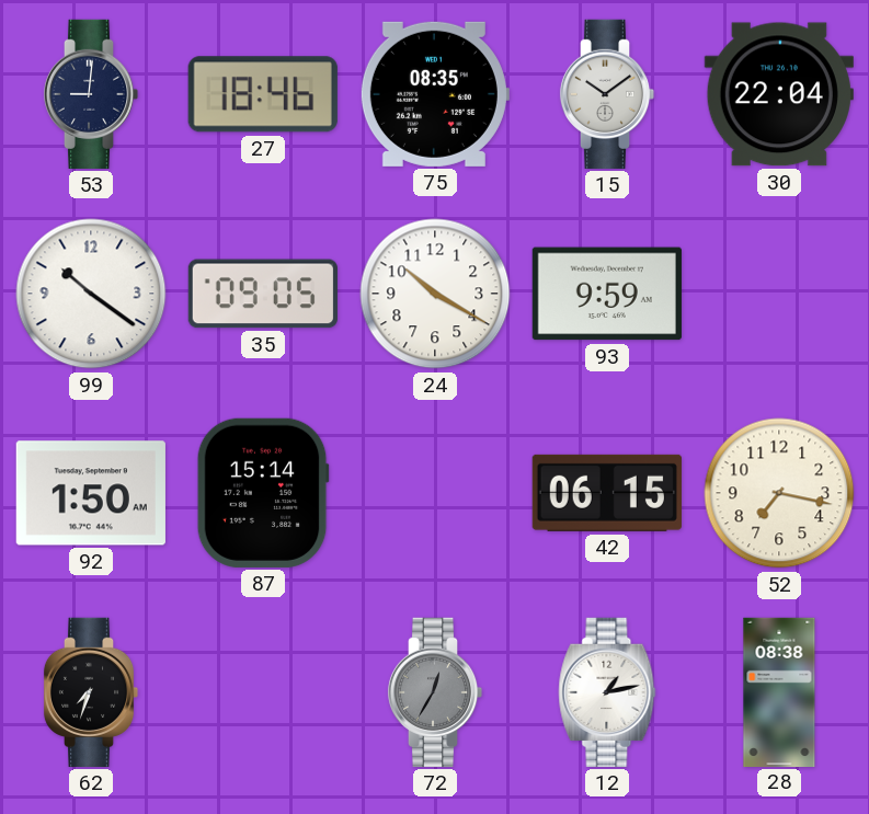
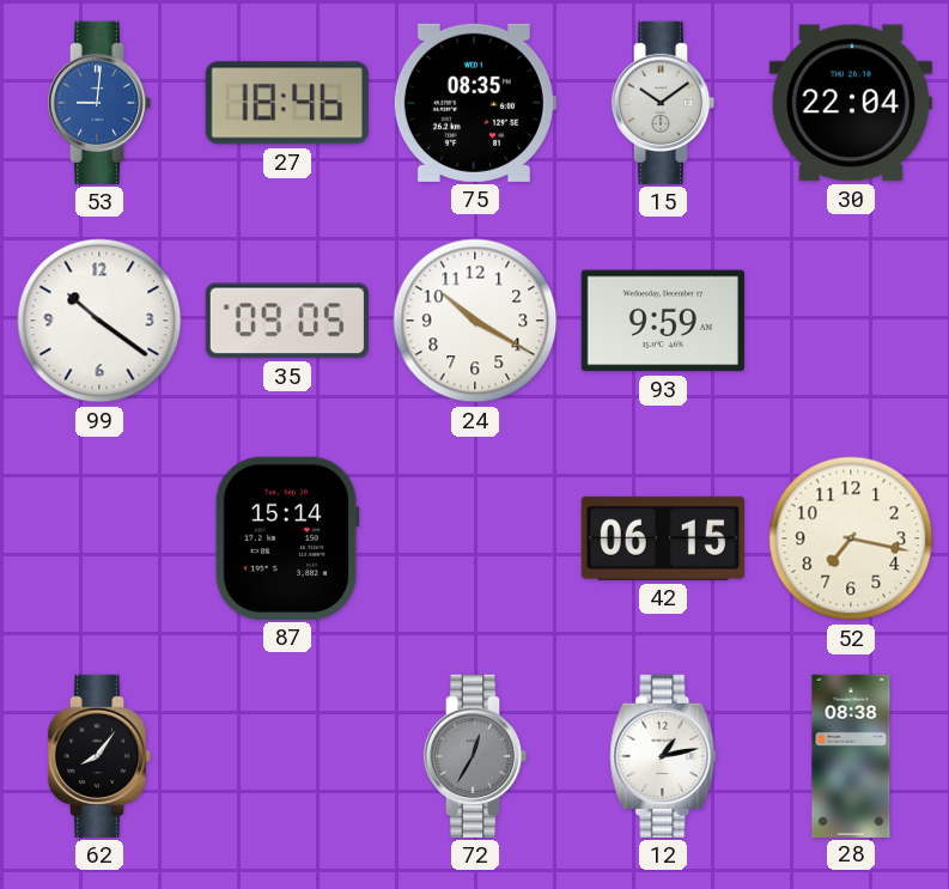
53 dial: navy -> blue (99, 103)
92: 1:50 -> none (91, 493)
62: 7:33 -> 8:06 (99, 756)
